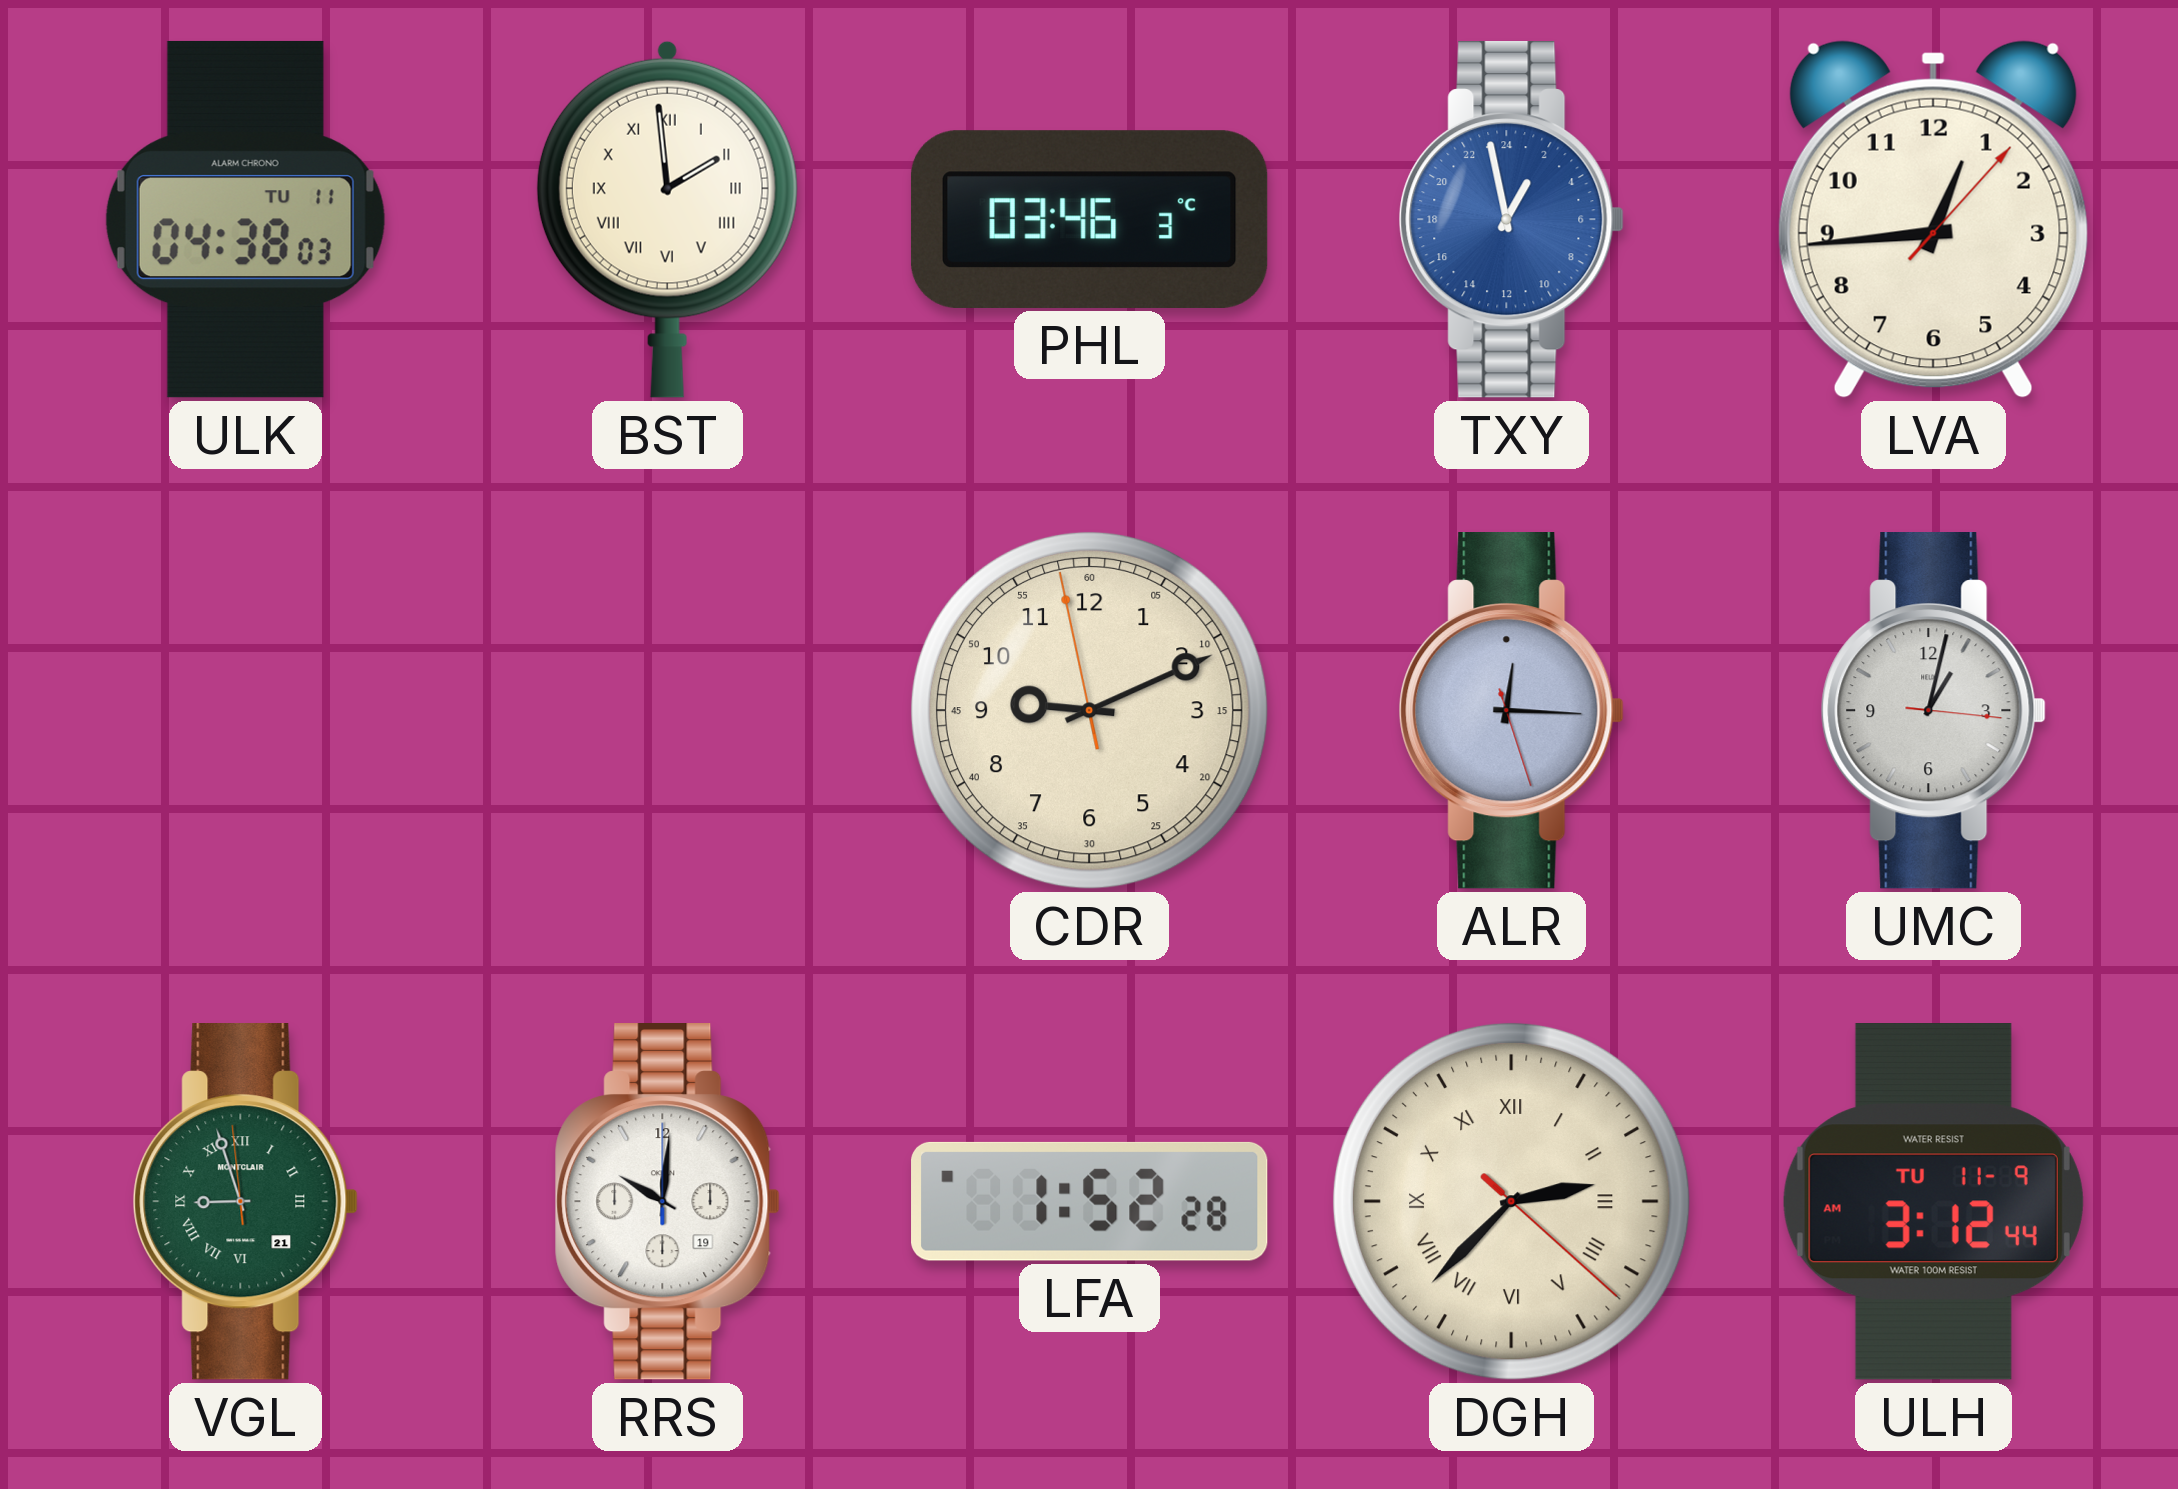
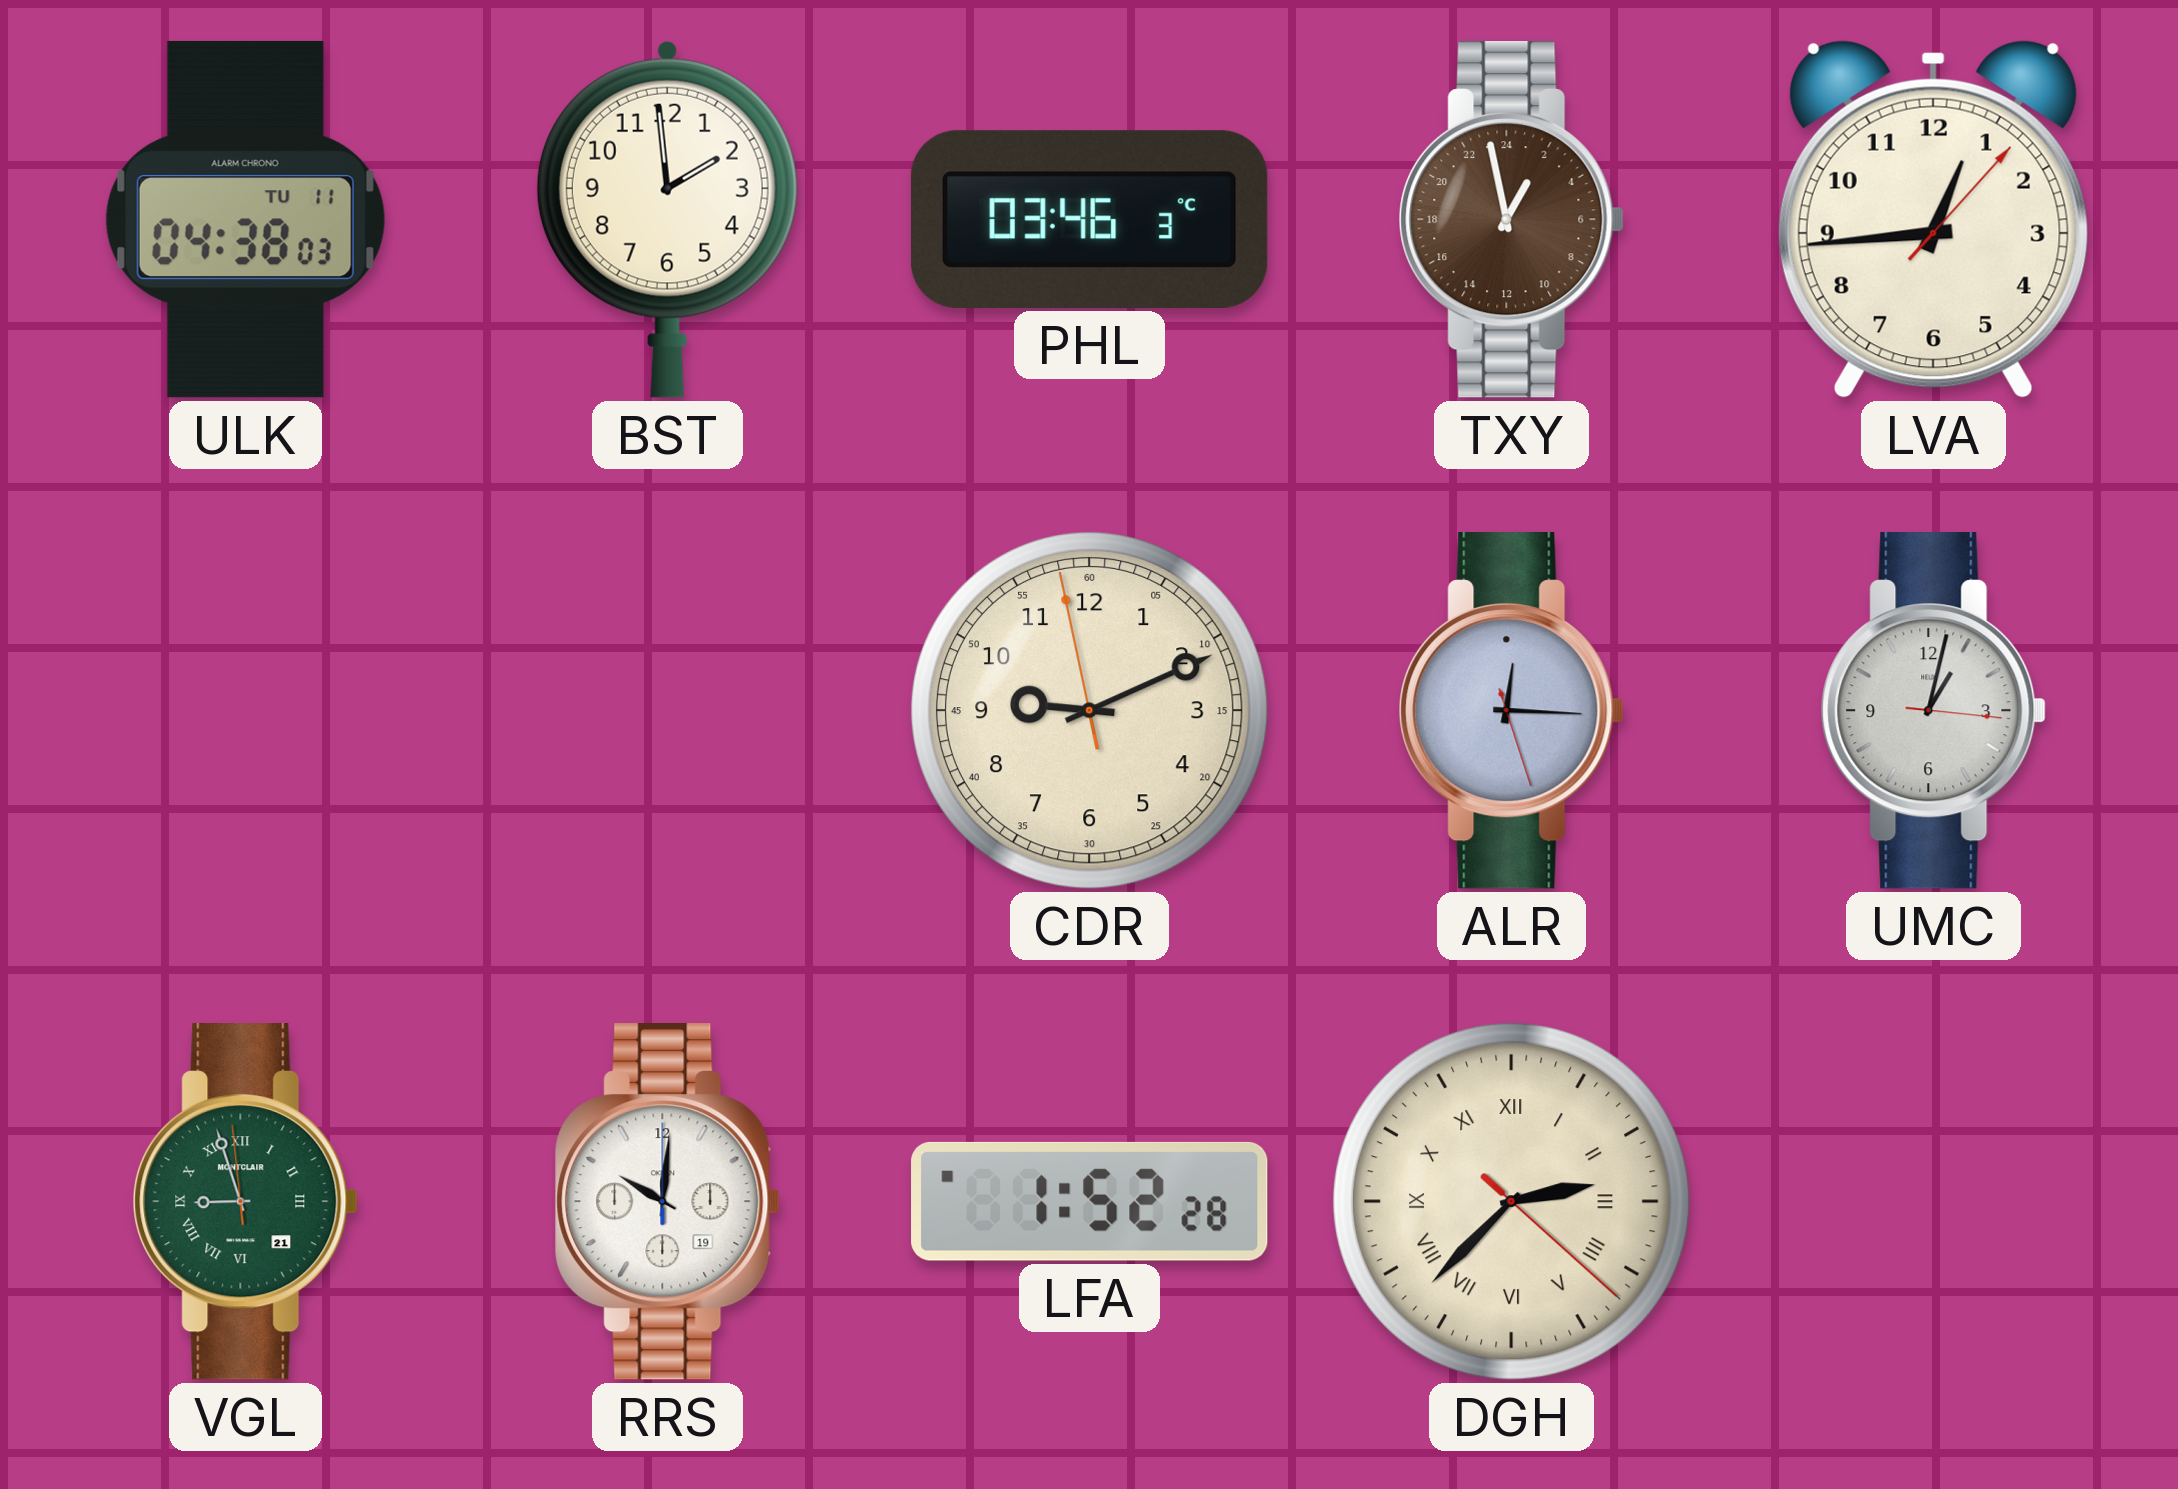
BST numerals: Roman -> Arabic (667, 219)
TXY dial: blue -> brown (1511, 220)
ULH: 3:12 -> none (1933, 1202)
